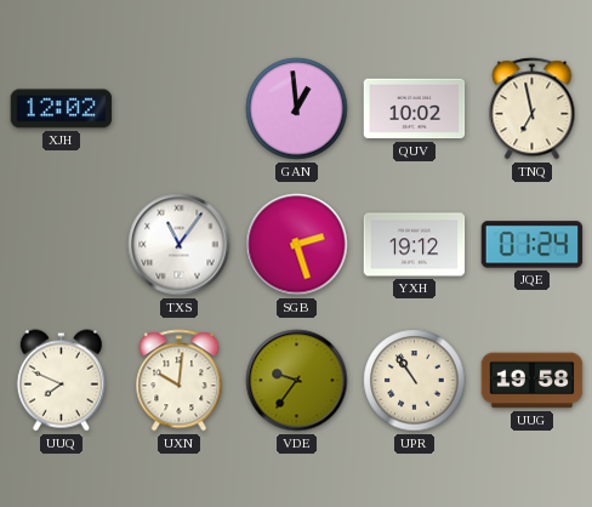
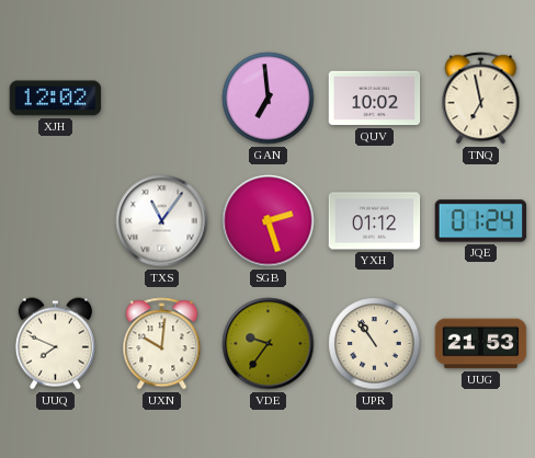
GAN: 12:59 -> 6:59 (269, 99)
YXH: 19:12 -> 01:12 (375, 221)
UUG: 19:58 -> 21:53 (481, 344)
